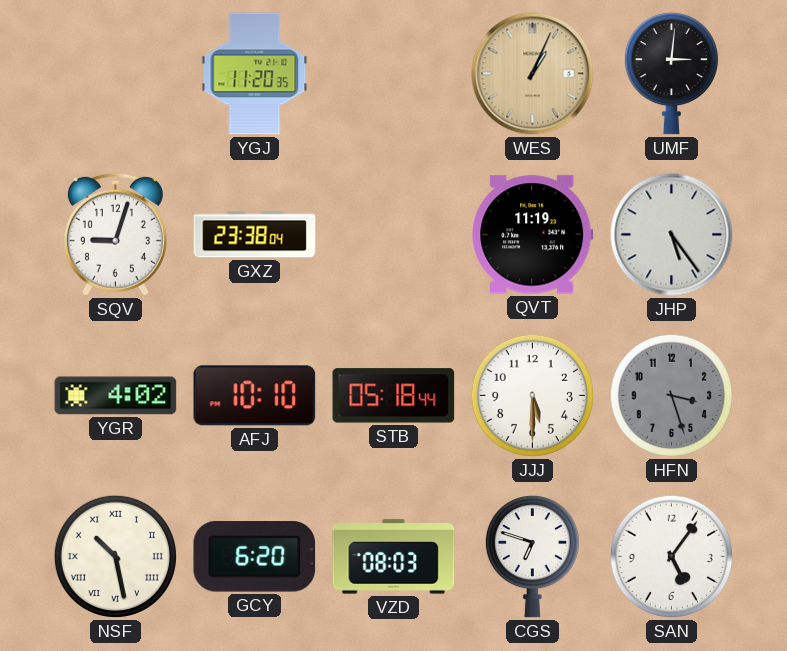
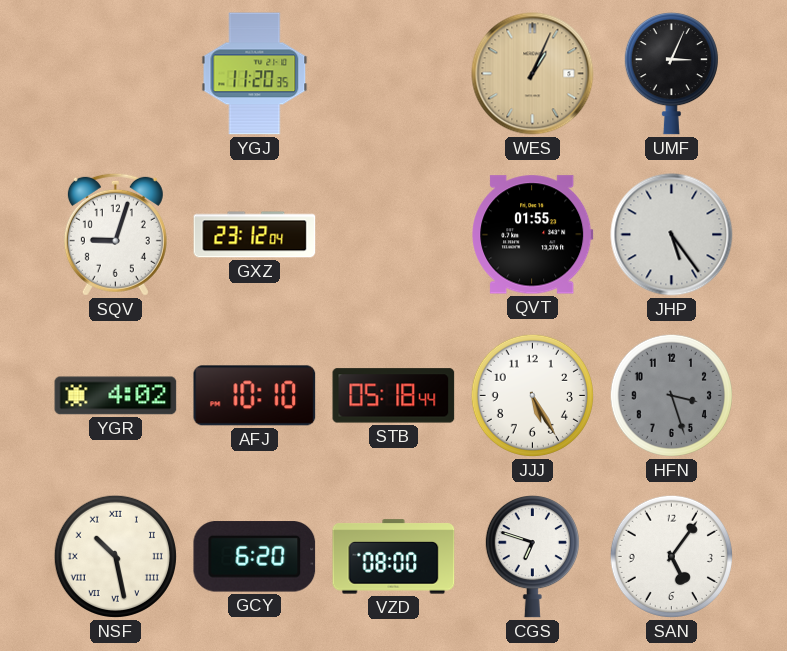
UMF: 3:01 -> 3:04 (671, 74)
GXZ: 23:38 -> 23:12 (255, 235)
QVT: 11:19 -> 01:55 (533, 235)
JJJ: 5:30 -> 5:25 (532, 395)
VZD: 08:03 -> 08:00 (394, 557)
